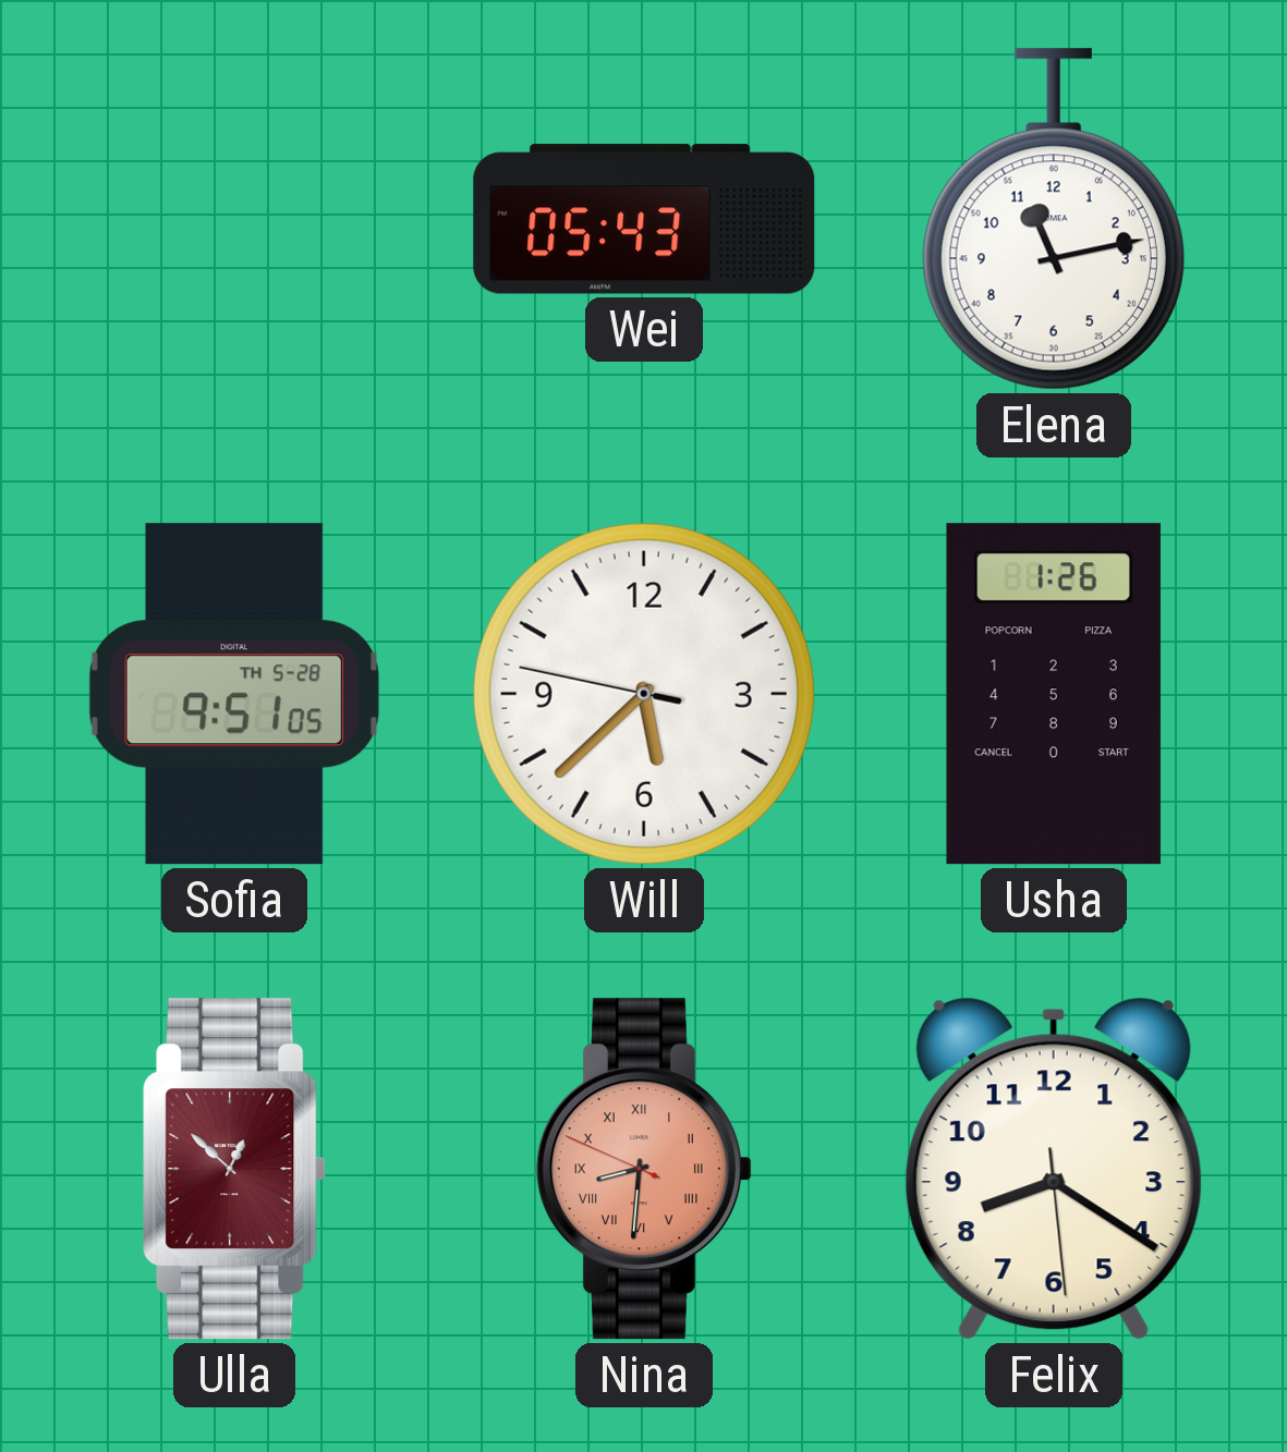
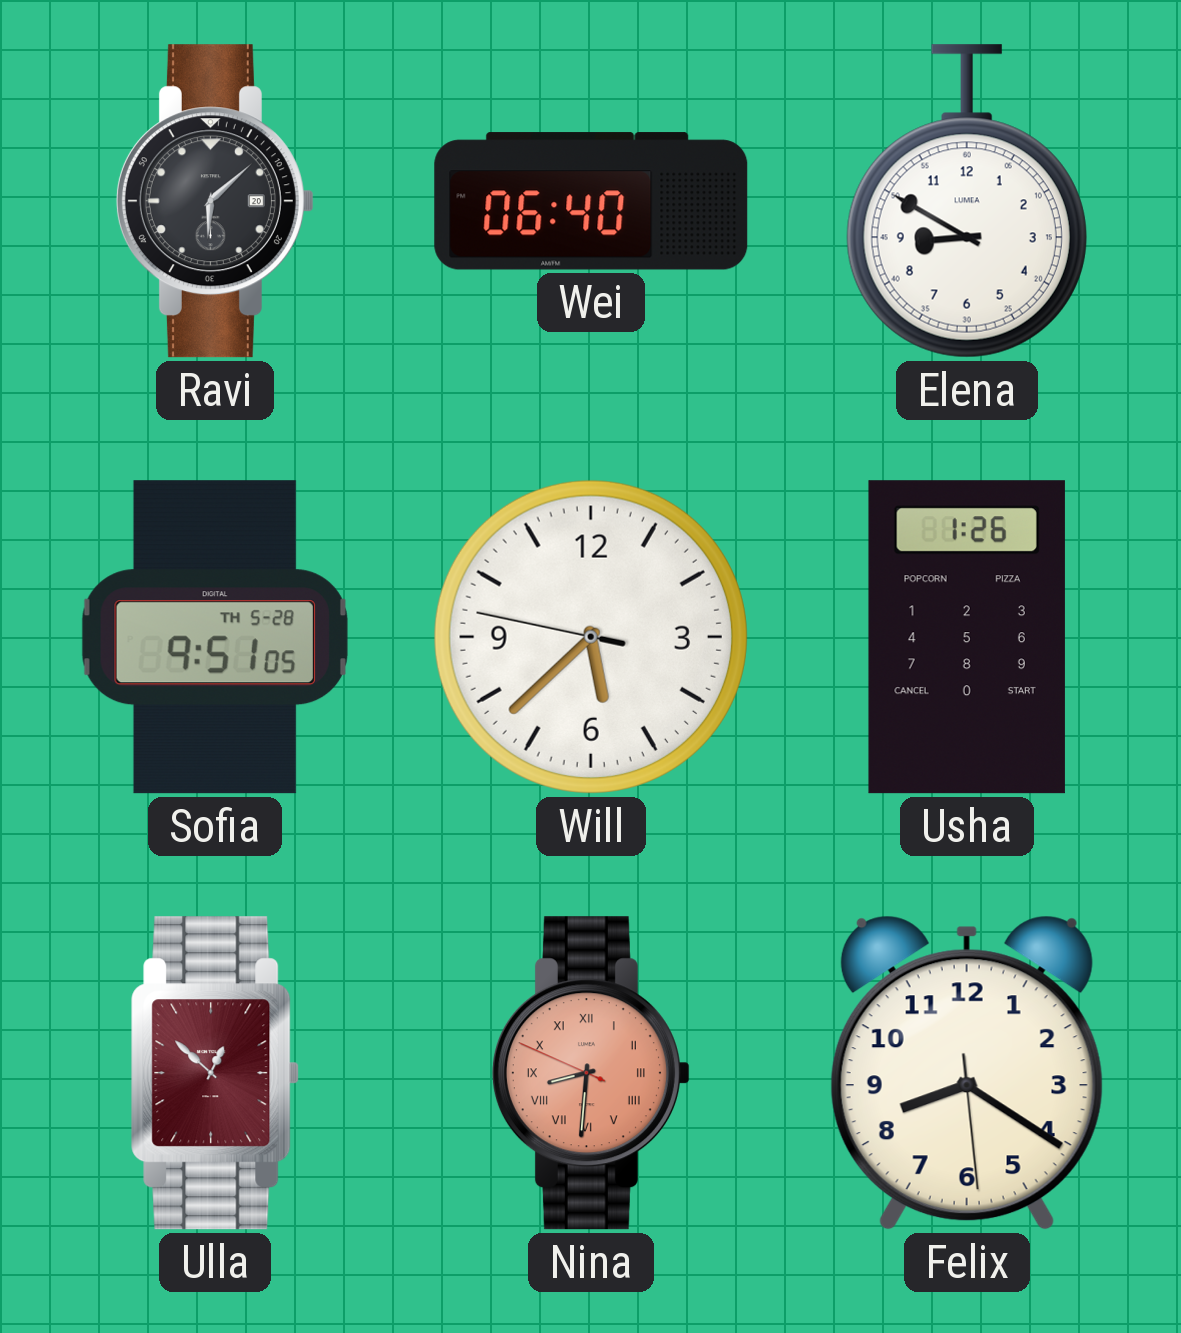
Ravi: none -> 6:08 (215, 201)
Wei: 05:43 -> 06:40 (591, 201)
Elena: 11:13 -> 8:50 (967, 201)
